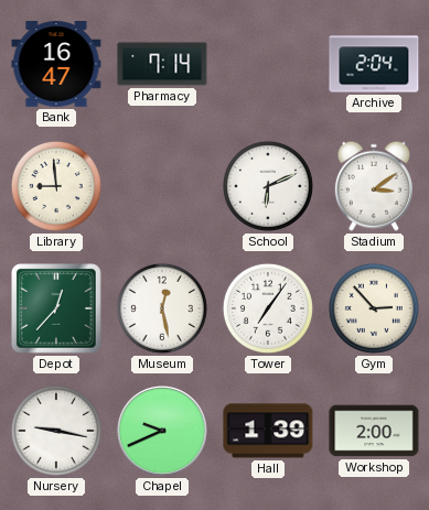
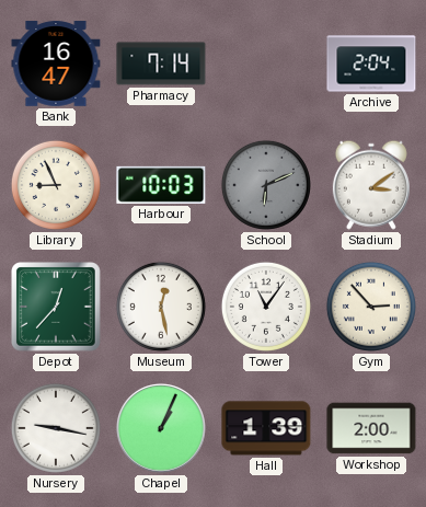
Library: 8:59 -> 8:56 (56, 185)
Harbour: none -> 10:03 (161, 185)
School dial: white -> grey (266, 185)
Tower: 7:06 -> 11:06 (266, 307)
Chapel: 9:41 -> 1:04 (162, 429)
